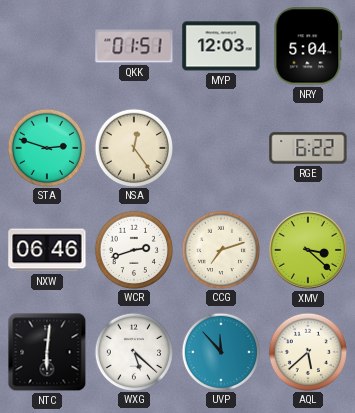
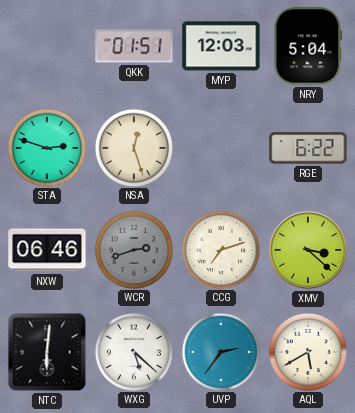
NSA: 12:24 -> 12:27 (133, 147)
WCR dial: white -> grey (133, 249)
UVP: 11:53 -> 2:36 (220, 351)
AQL: 5:38 -> 5:40 (307, 351)
